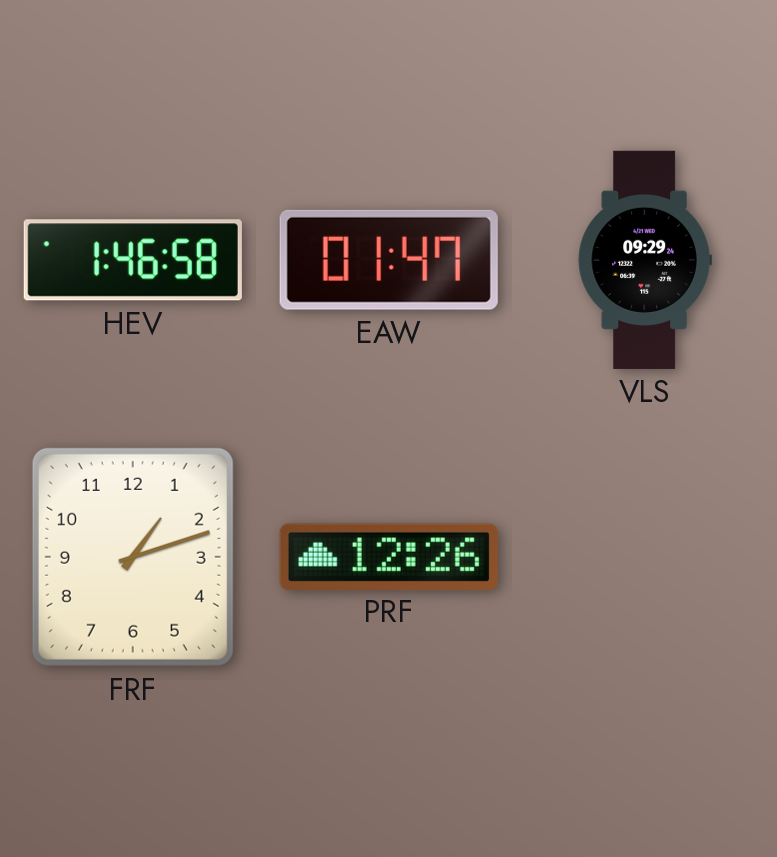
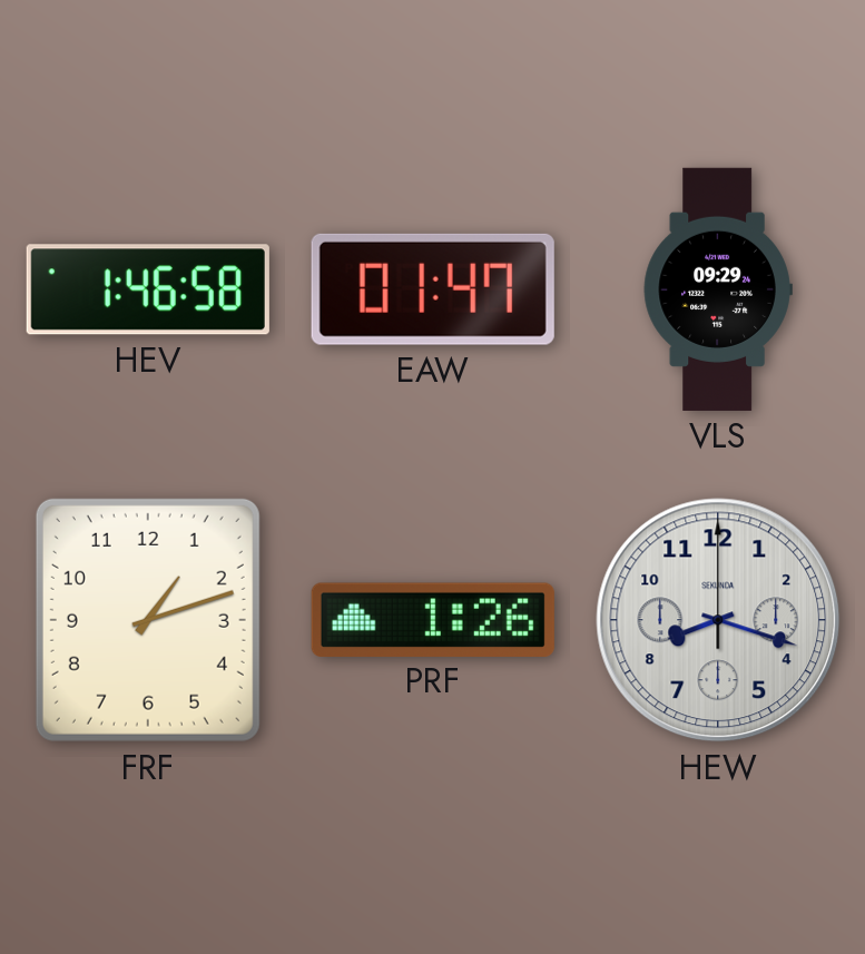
PRF: 12:26 -> 1:26 (433, 619)
HEW: none -> 8:18 (718, 620)
